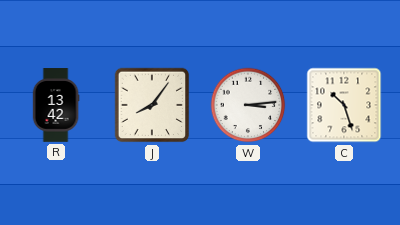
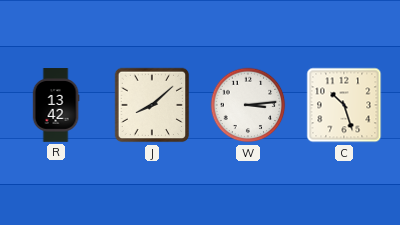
J: 8:06 -> 8:08 (152, 105)
